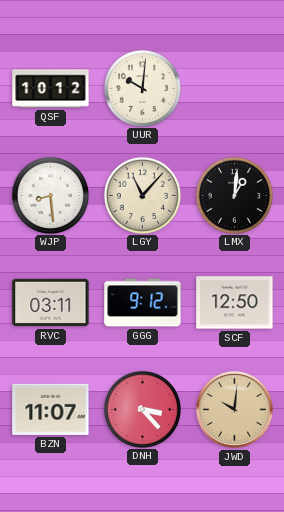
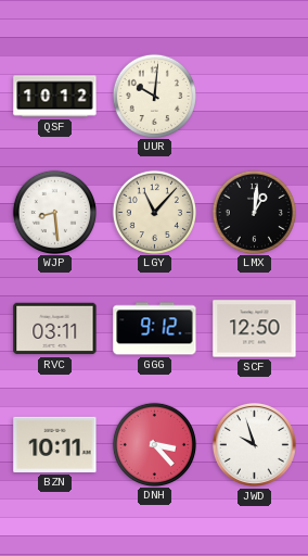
BZN: 11:07 -> 10:11 (55, 444)
JWD: 10:01 -> 9:57 (254, 444)
JWD dial: champagne -> white (254, 444)
